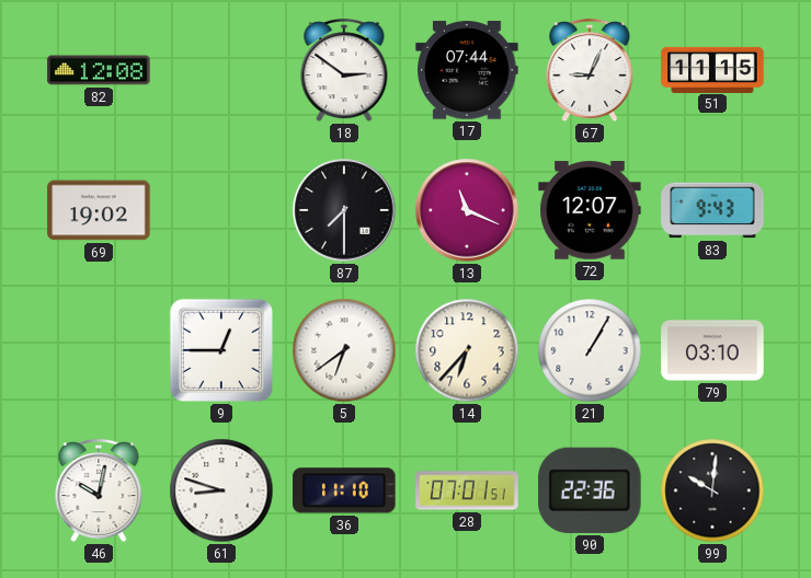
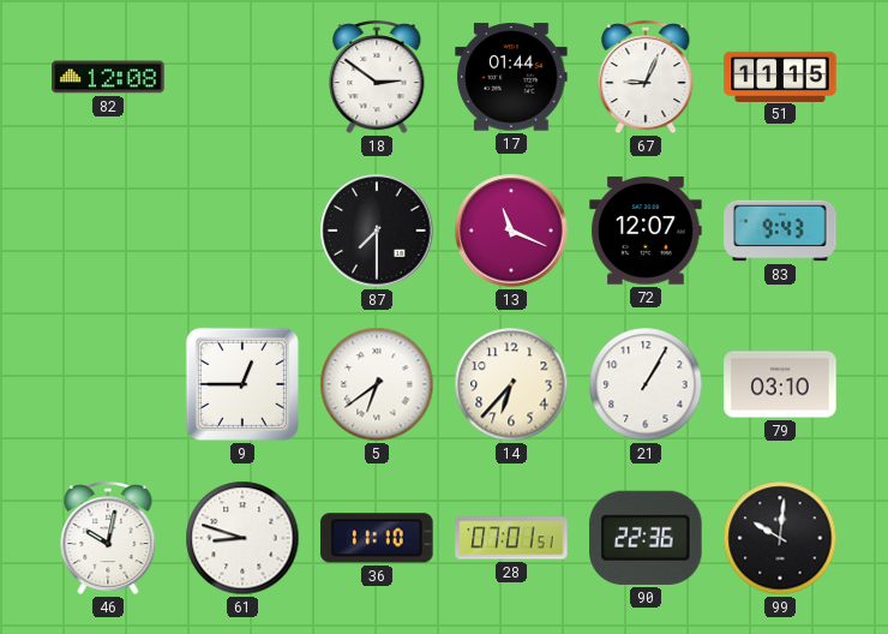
17: 07:44 -> 01:44 (511, 77)
69: 19:02 -> none (99, 210)
